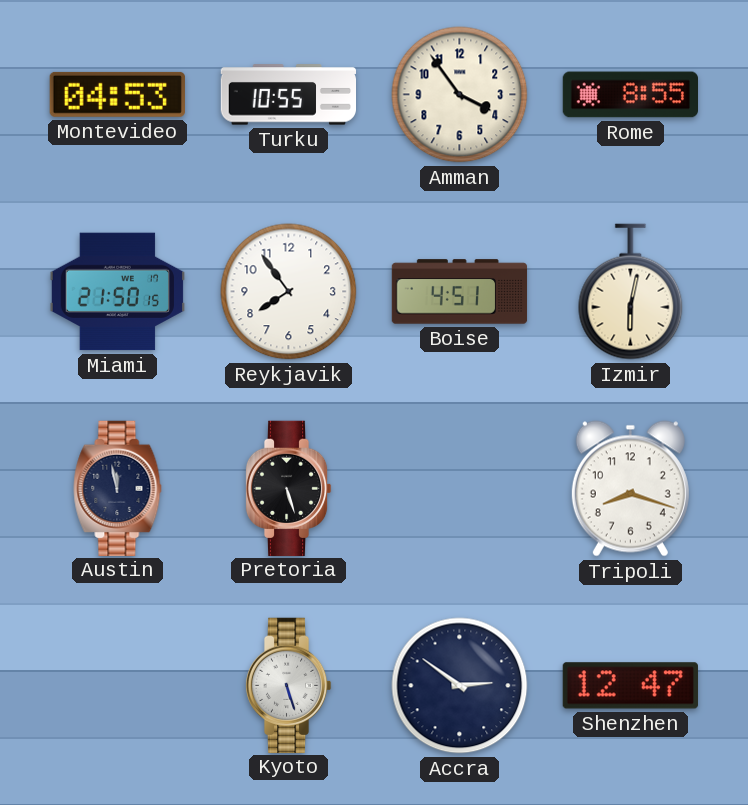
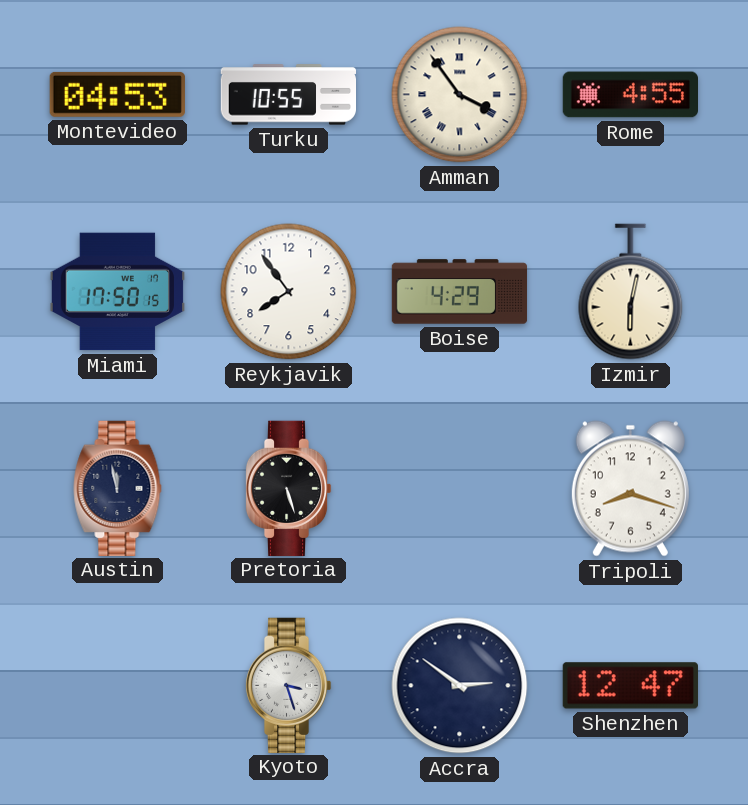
Amman numerals: Arabic -> Roman (460, 95)
Rome: 8:55 -> 4:55 (631, 95)
Miami: 21:50 -> 17:50 (117, 292)
Boise: 4:51 -> 4:29 (460, 292)
Kyoto: 5:27 -> 3:27 (288, 685)
